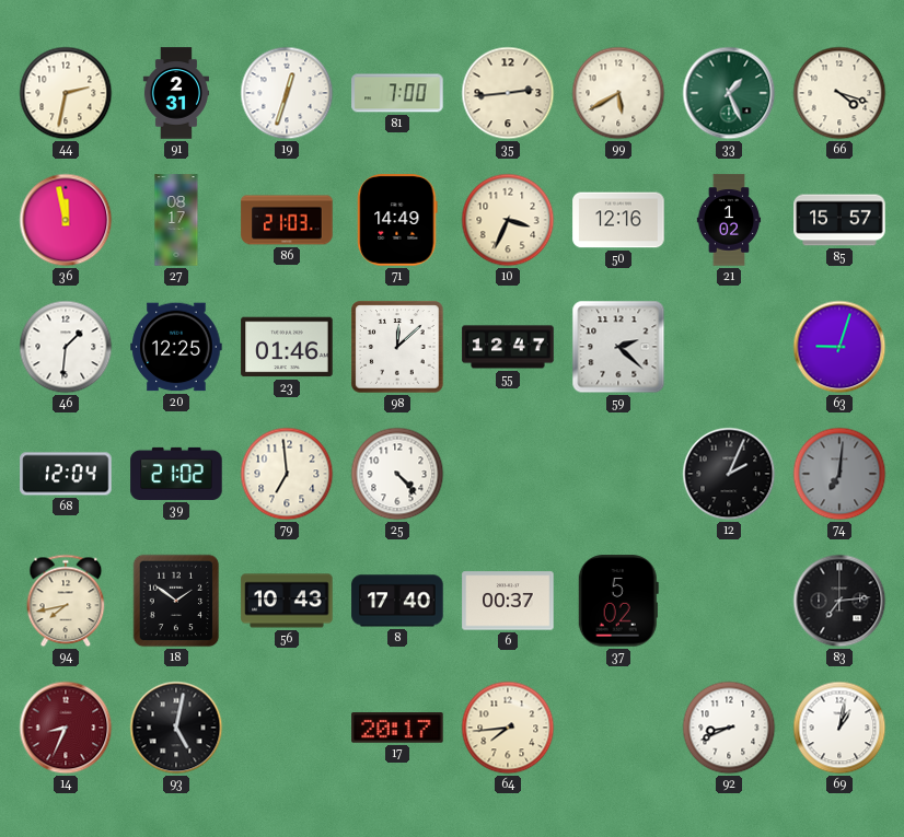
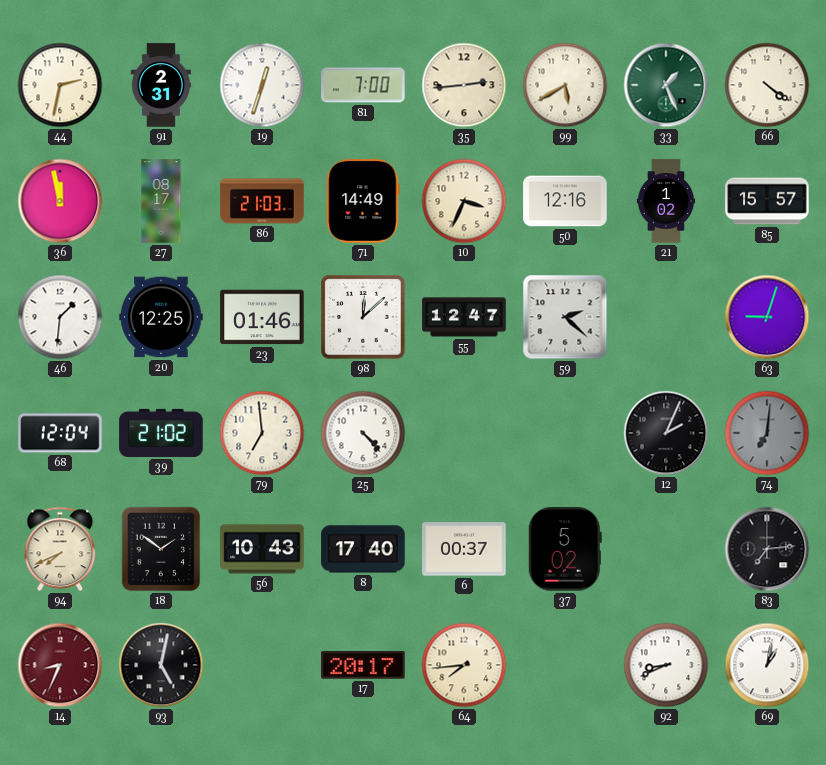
66: 4:18 -> 4:21 (767, 85)
94: 7:43 -> 7:41 (60, 549)
